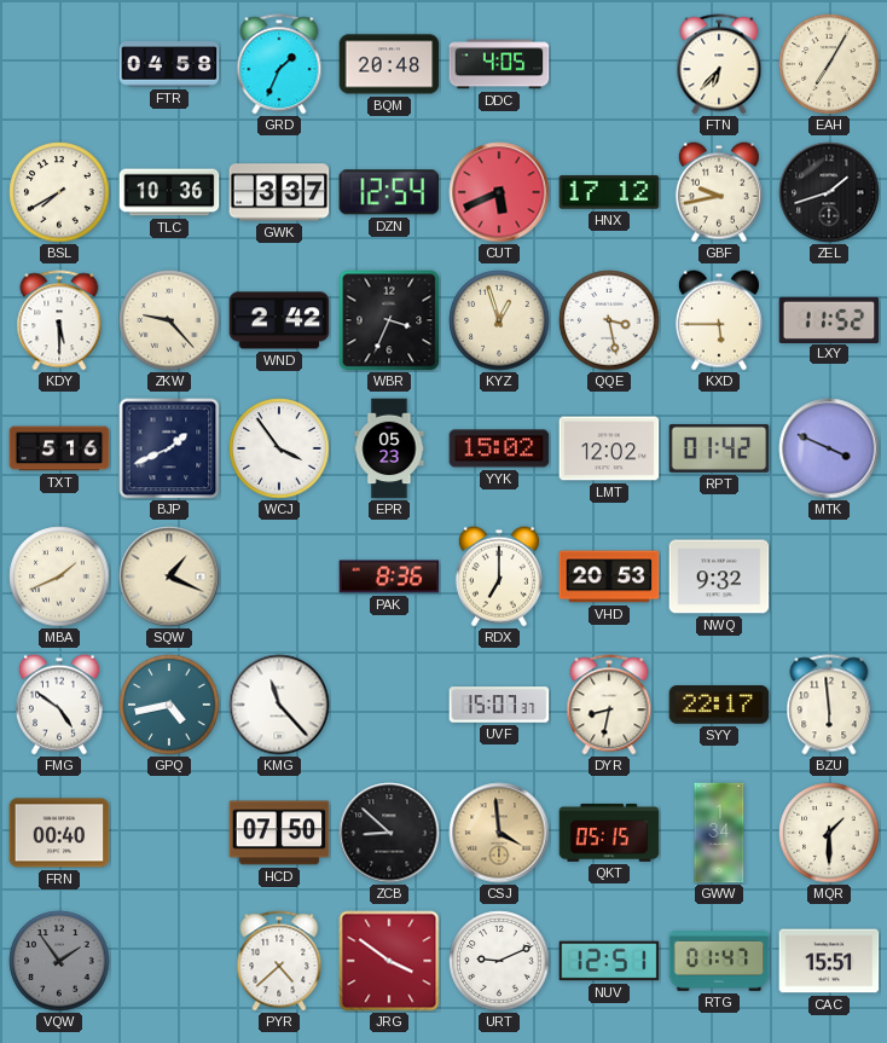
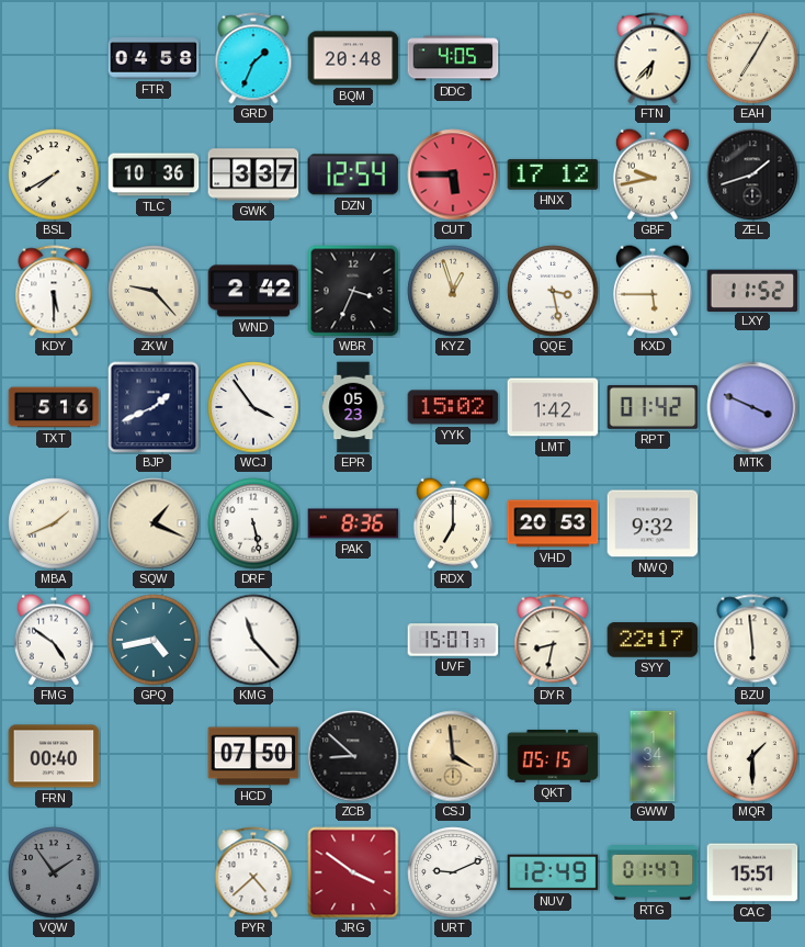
CUT: 5:41 -> 5:45 (453, 174)
LMT: 12:02 -> 1:42 (553, 407)
DRF: none -> 5:28 (253, 523)
NUV: 12:51 -> 12:49 (553, 872)
